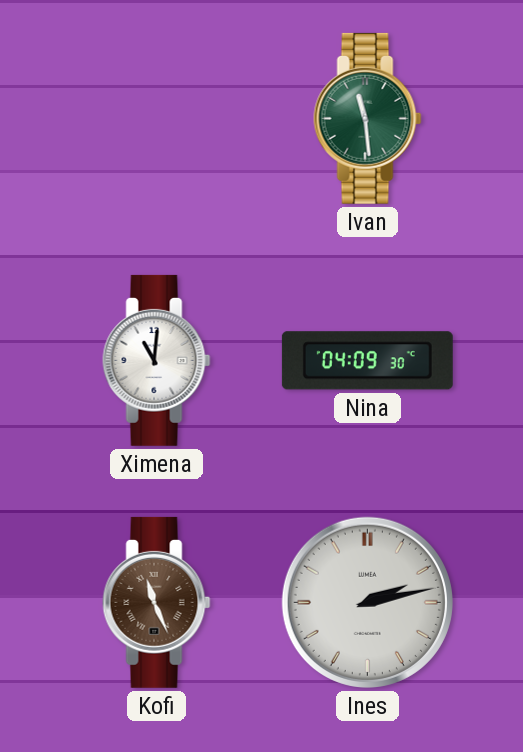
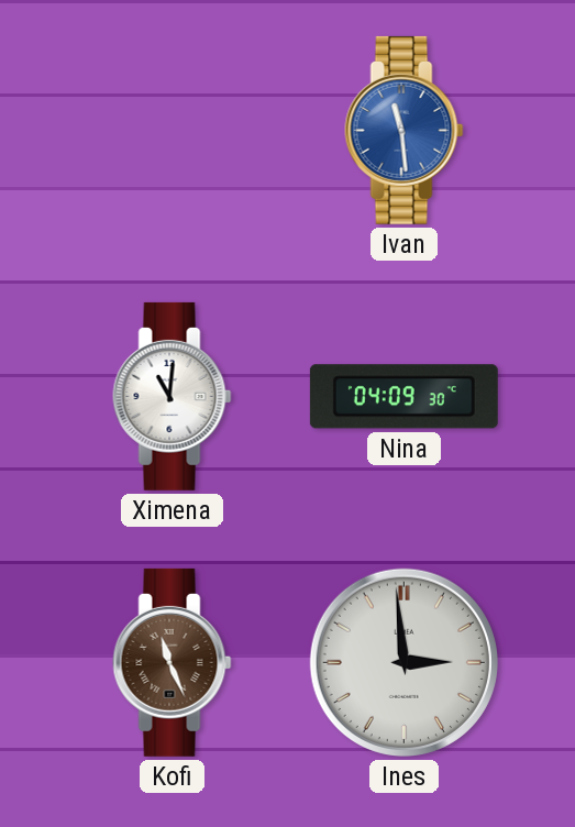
Ivan dial: green -> blue (405, 130)
Ines: 2:13 -> 2:59 (403, 662)
